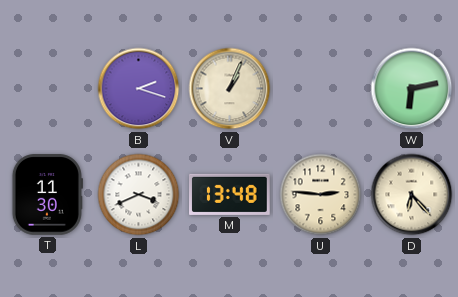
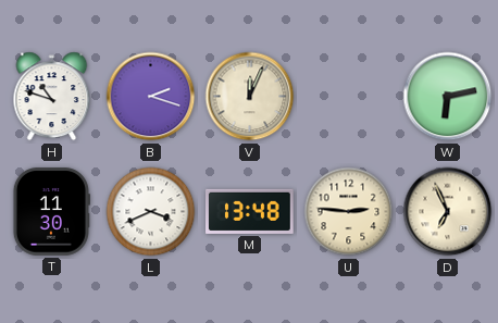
H: none -> 10:48 (52, 97)
V: 1:04 -> 12:04 (250, 97)
D: 6:23 -> 6:56 (448, 212)
